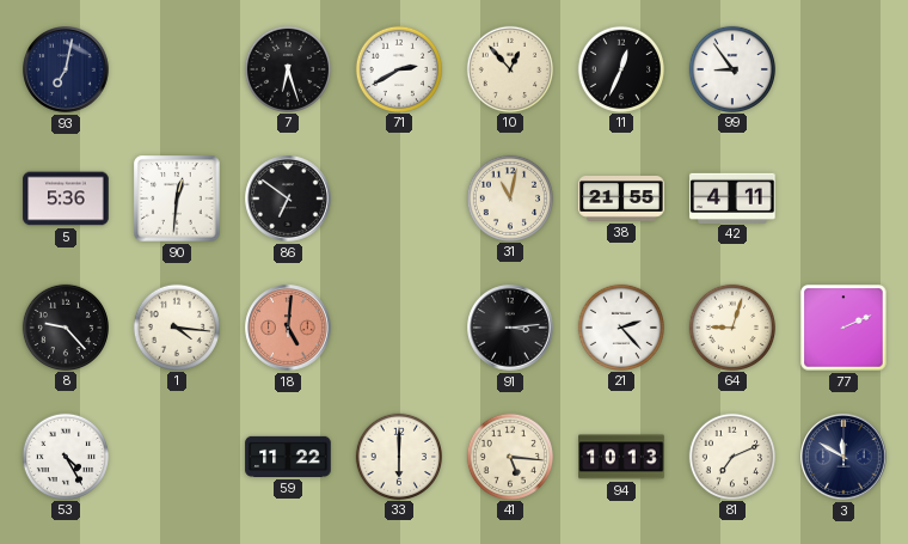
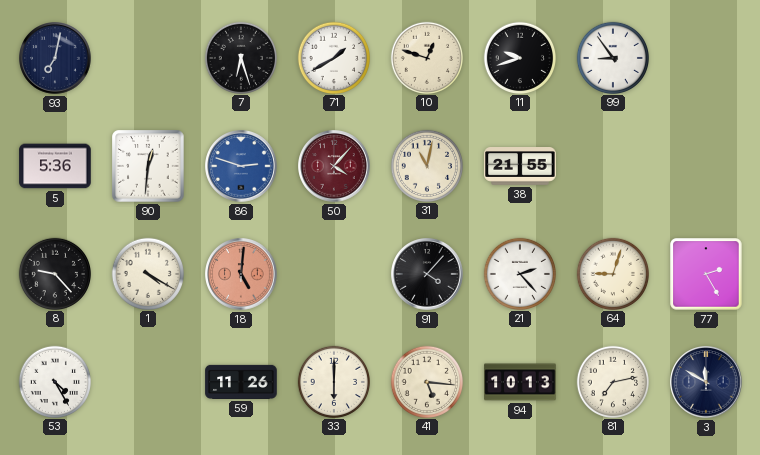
71: 2:40 -> 1:40 (333, 57)
10: 12:53 -> 12:48 (426, 57)
11: 12:34 -> 9:42 (519, 57)
86: 6:51 -> 2:48 (241, 166)
86 dial: black -> blue (241, 166)
50: none -> 4:07 (334, 166)
42: 4:11 -> none (732, 197)
1: 4:16 -> 4:20 (147, 273)
91: 3:14 -> 4:07 (427, 274)
77: 2:11 -> 2:25 (706, 274)
59: 11:22 -> 11:26 (241, 382)
81: 7:11 -> 7:13 (612, 381)
